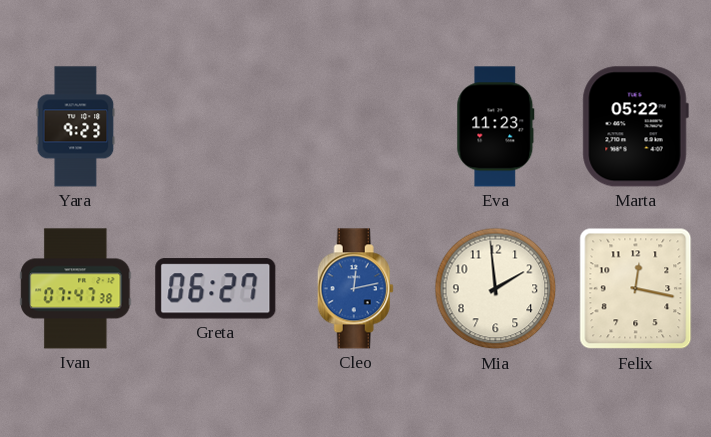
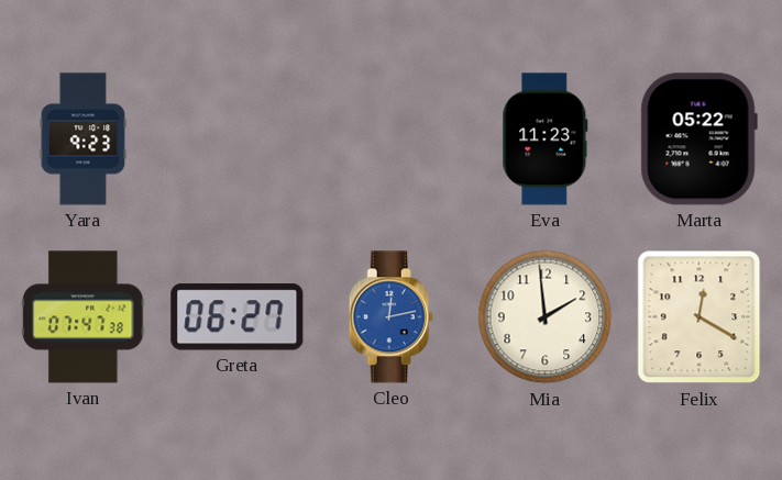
Felix: 12:17 -> 12:20 (700, 317)
